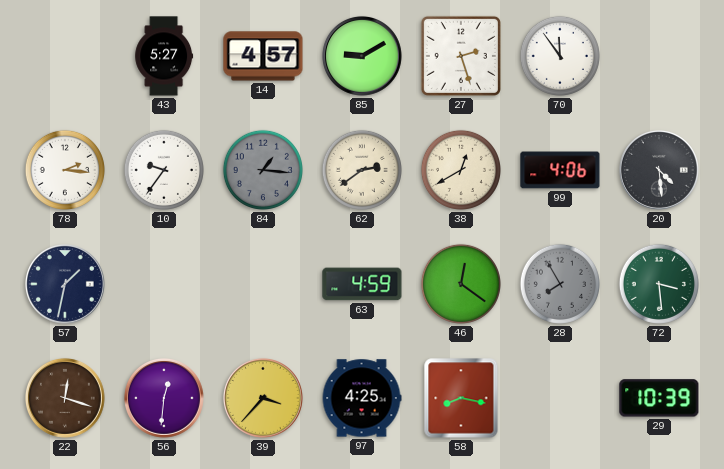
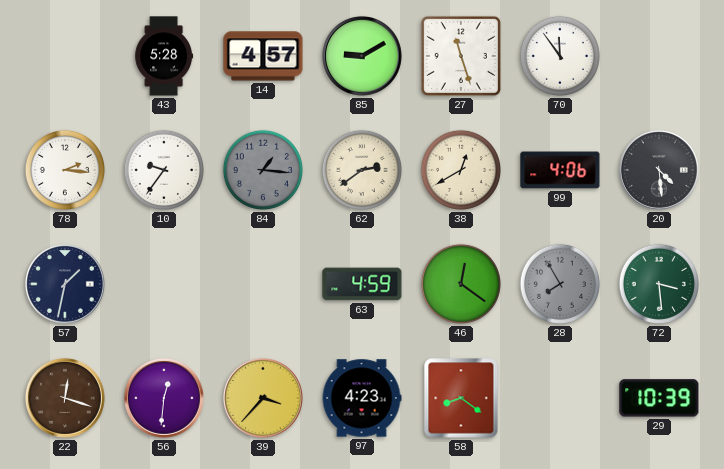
43: 5:27 -> 5:28 (164, 56)
27: 2:27 -> 11:27 (461, 56)
97: 4:25 -> 4:23 (362, 398)
58: 8:17 -> 8:21 (461, 398)
